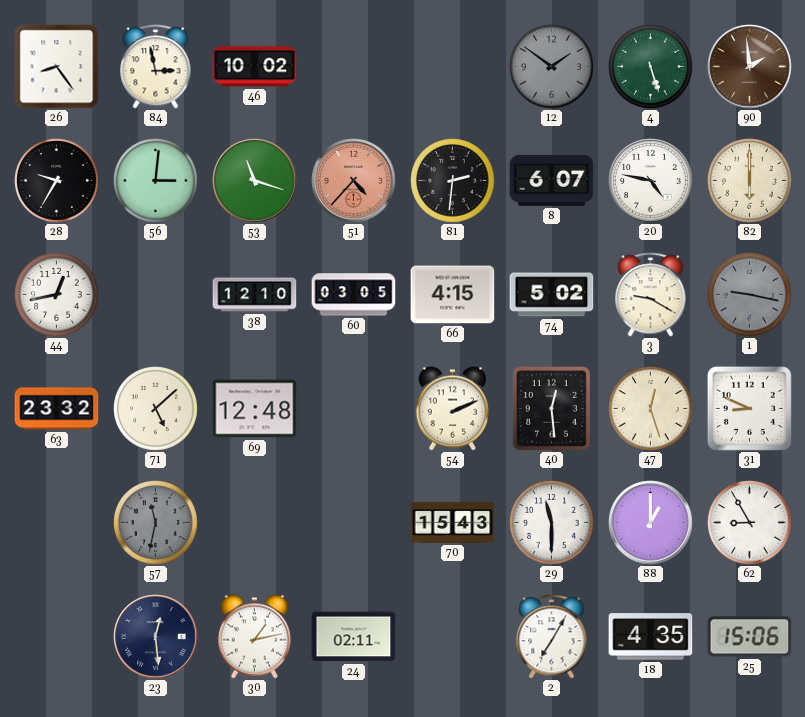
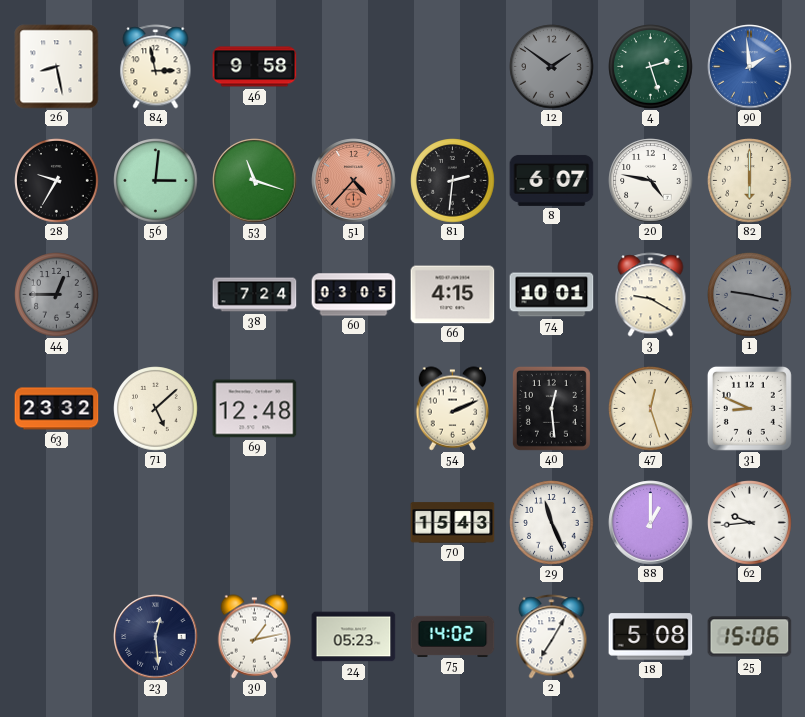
26: 8:24 -> 8:28 (57, 67)
46: 10:02 -> 9:58 (255, 67)
4: 5:27 -> 2:27 (651, 67)
90 dial: brown -> blue (750, 67)
44: 12:43 -> 12:45 (57, 295)
44 dial: white -> grey (57, 295)
38: 12:10 -> 7:24 (255, 295)
74: 5:02 -> 10:01 (552, 295)
57: 11:32 -> none (156, 523)
29: 11:30 -> 11:26 (552, 523)
62: 8:55 -> 9:44 (750, 523)
24: 02:11 -> 05:23 (354, 637)
75: none -> 14:02 (453, 636)
18: 4:35 -> 5:08 (651, 637)
